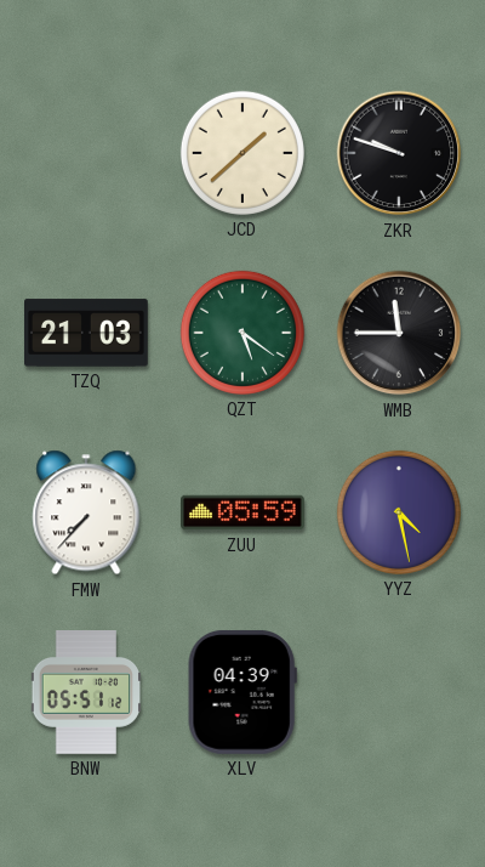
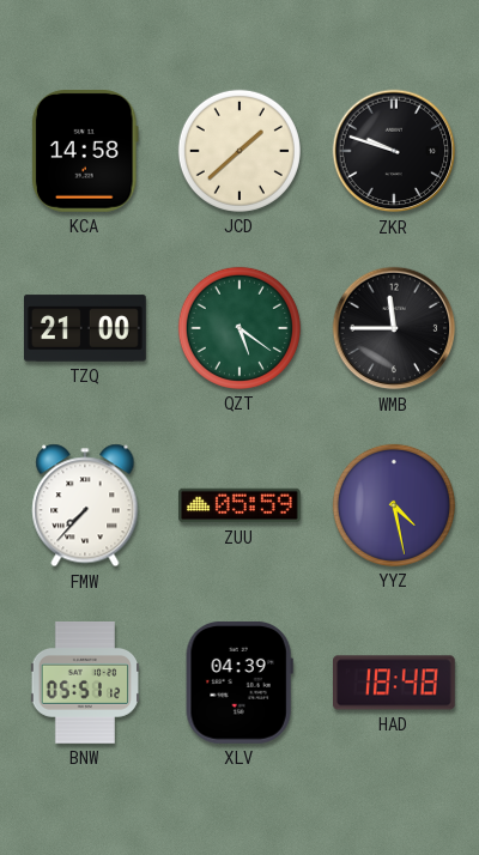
KCA: none -> 14:58 (85, 152)
TZQ: 21:03 -> 21:00 (85, 328)
HAD: none -> 18:48 (395, 683)
